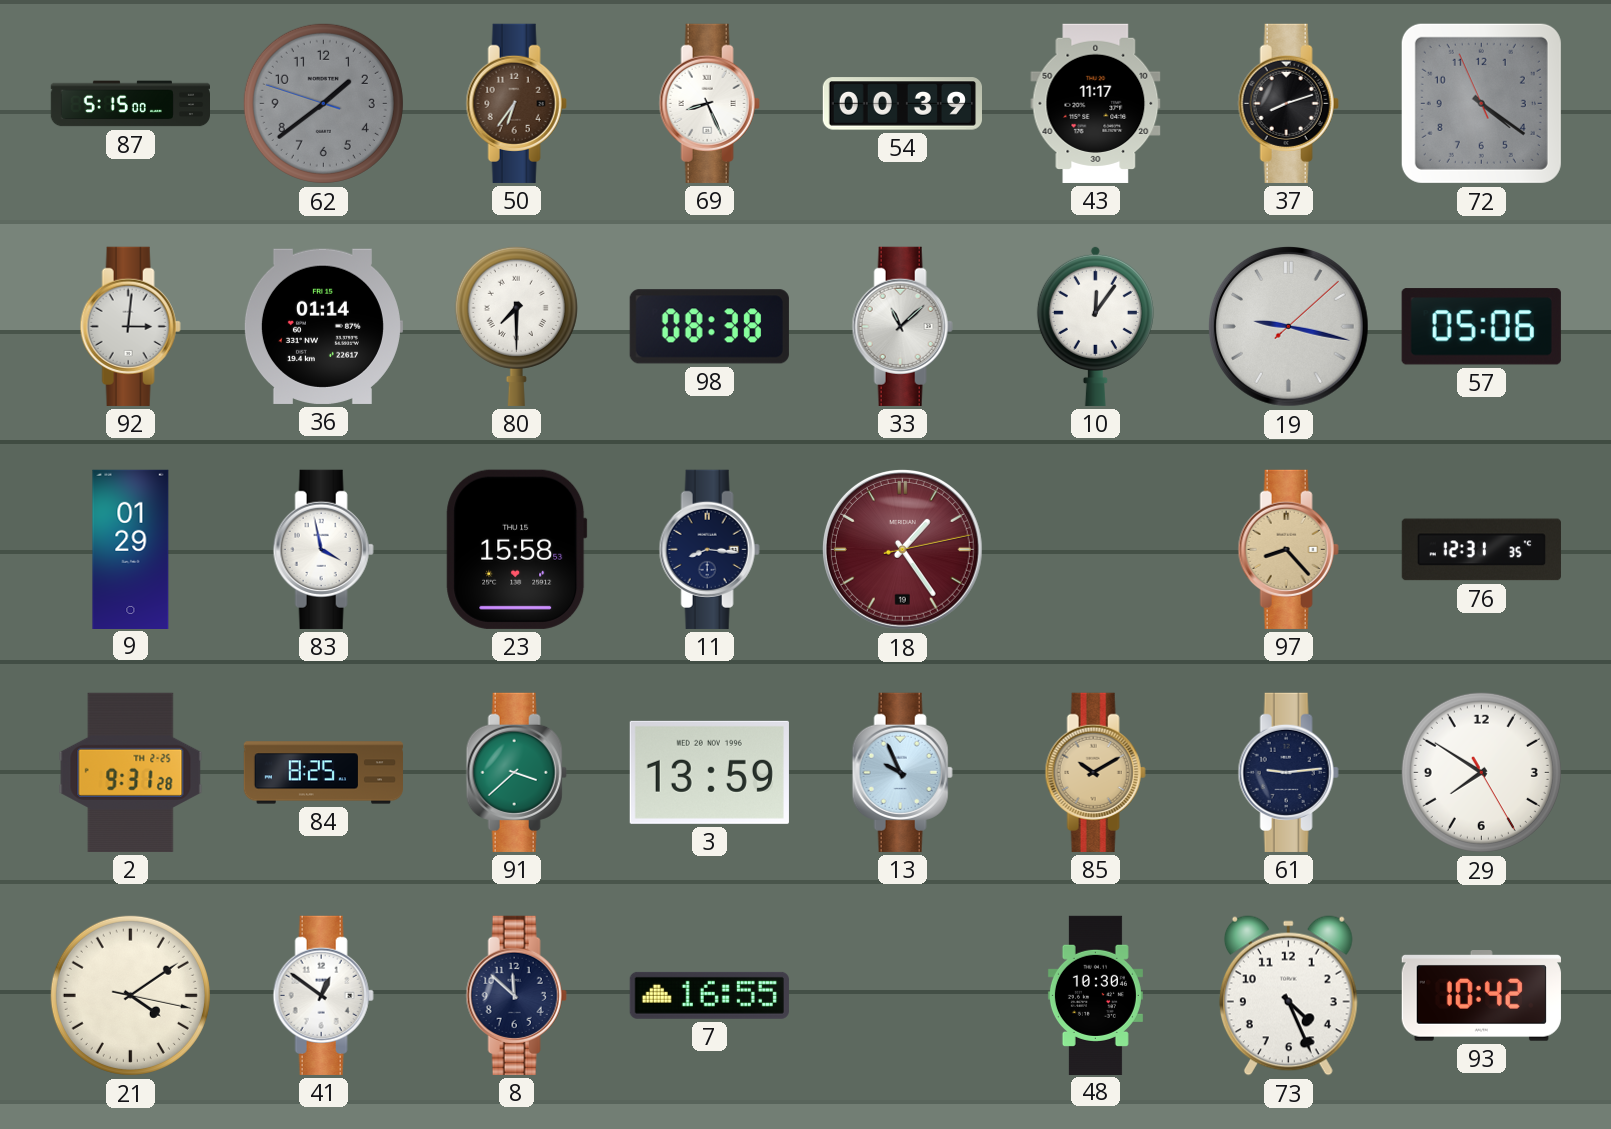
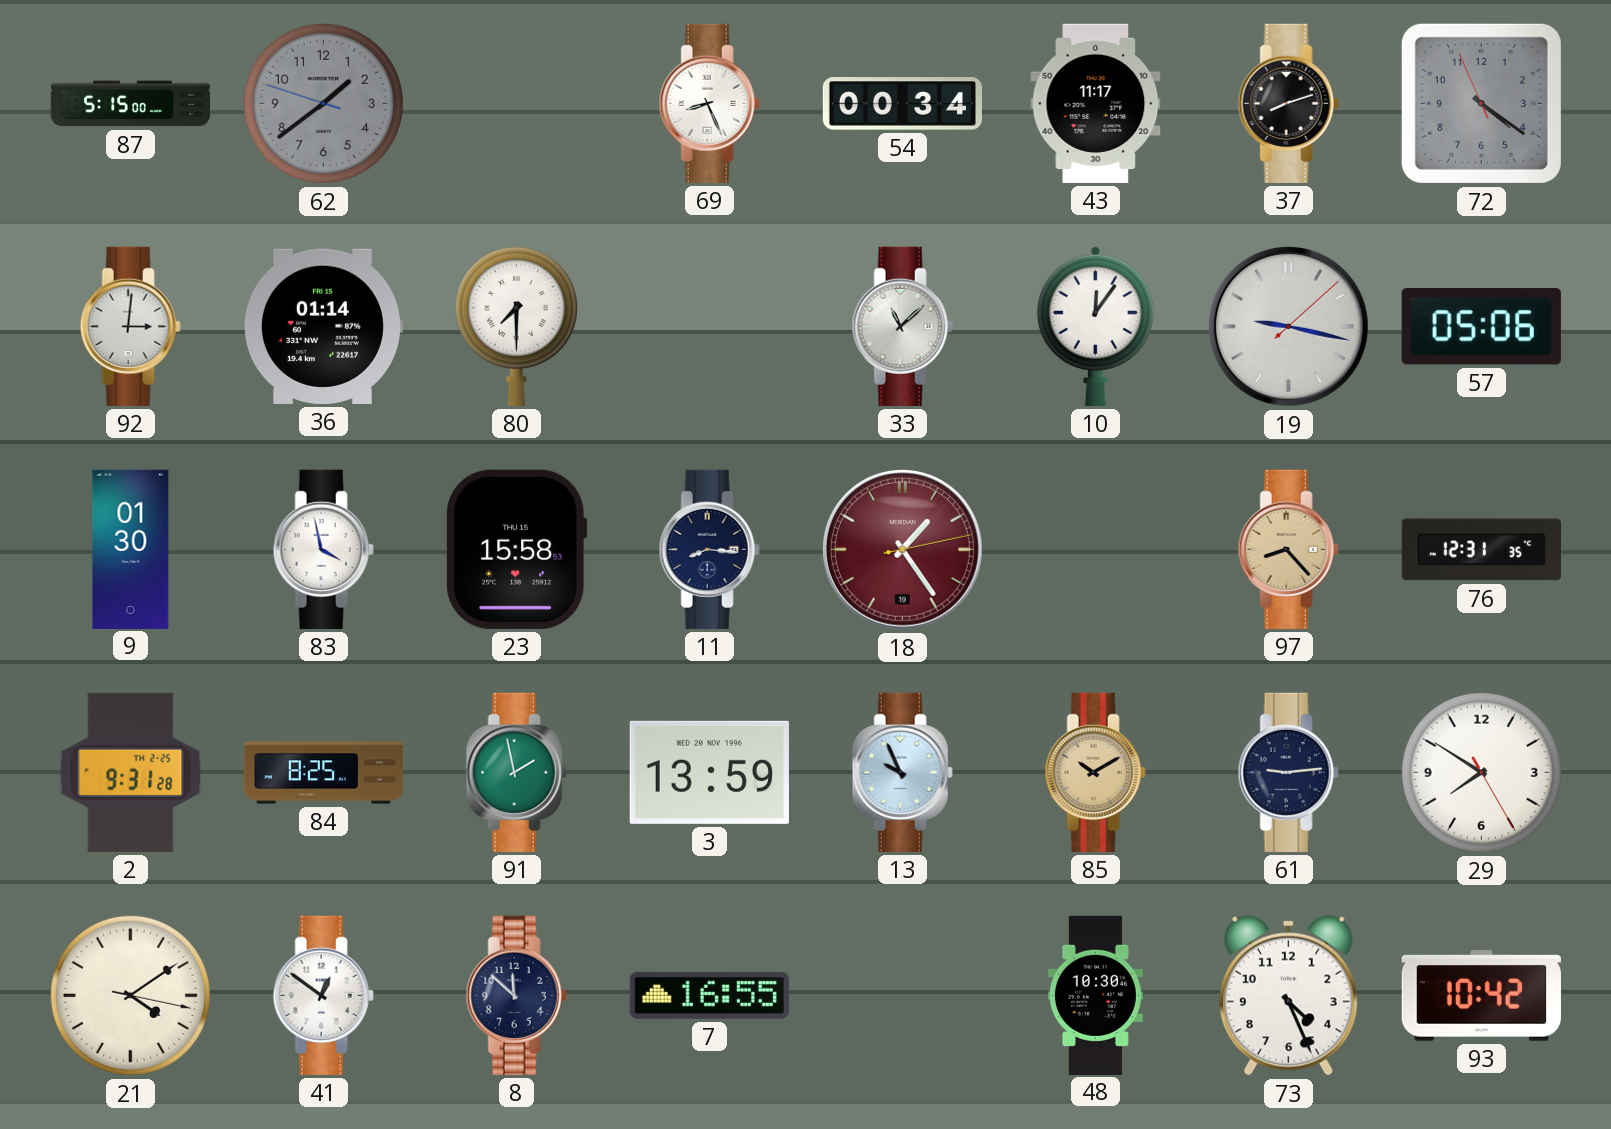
50: 6:36 -> none (516, 103)
54: 00:39 -> 00:34 (902, 104)
98: 08:38 -> none (709, 327)
9: 01:29 -> 01:30 (131, 549)
91: 3:38 -> 1:58 (516, 772)
